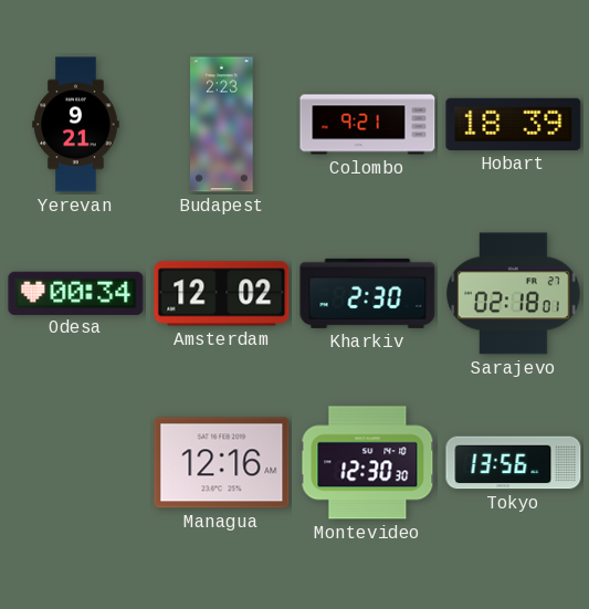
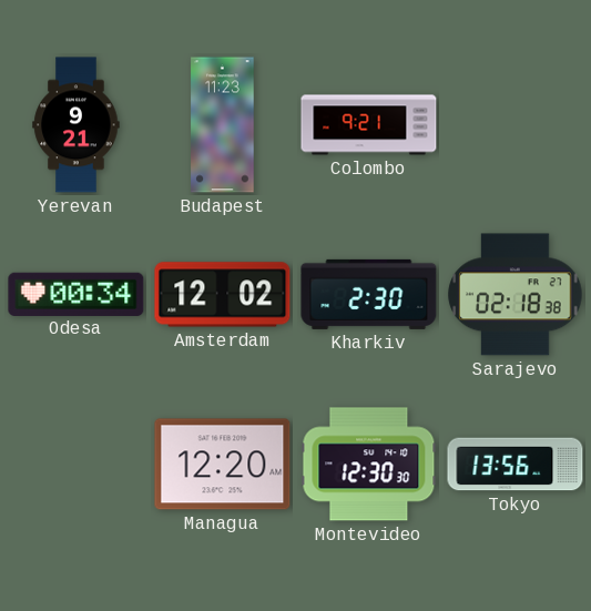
Budapest: 2:23 -> 11:23 (223, 125)
Hobart: 18:39 -> none (514, 124)
Sarajevo: 02:18:01 -> 02:18:38 (516, 295)
Managua: 12:16 -> 12:20 (223, 465)
